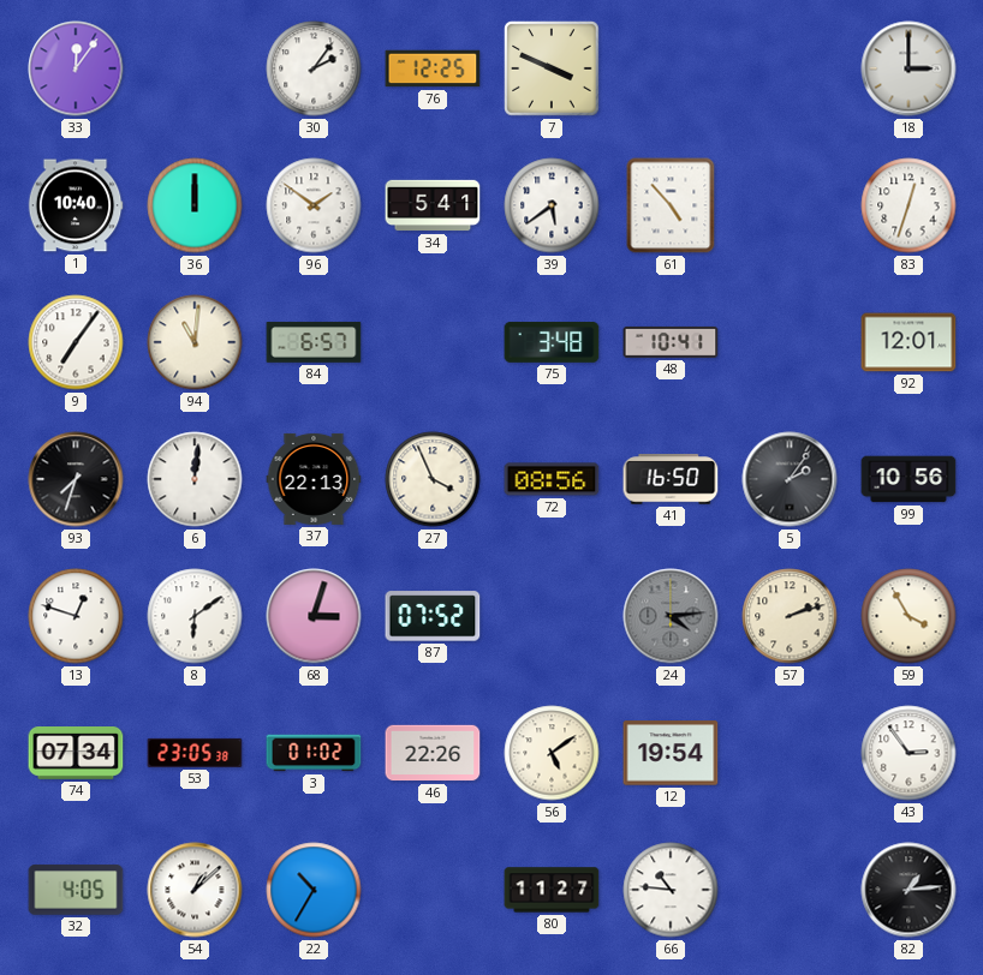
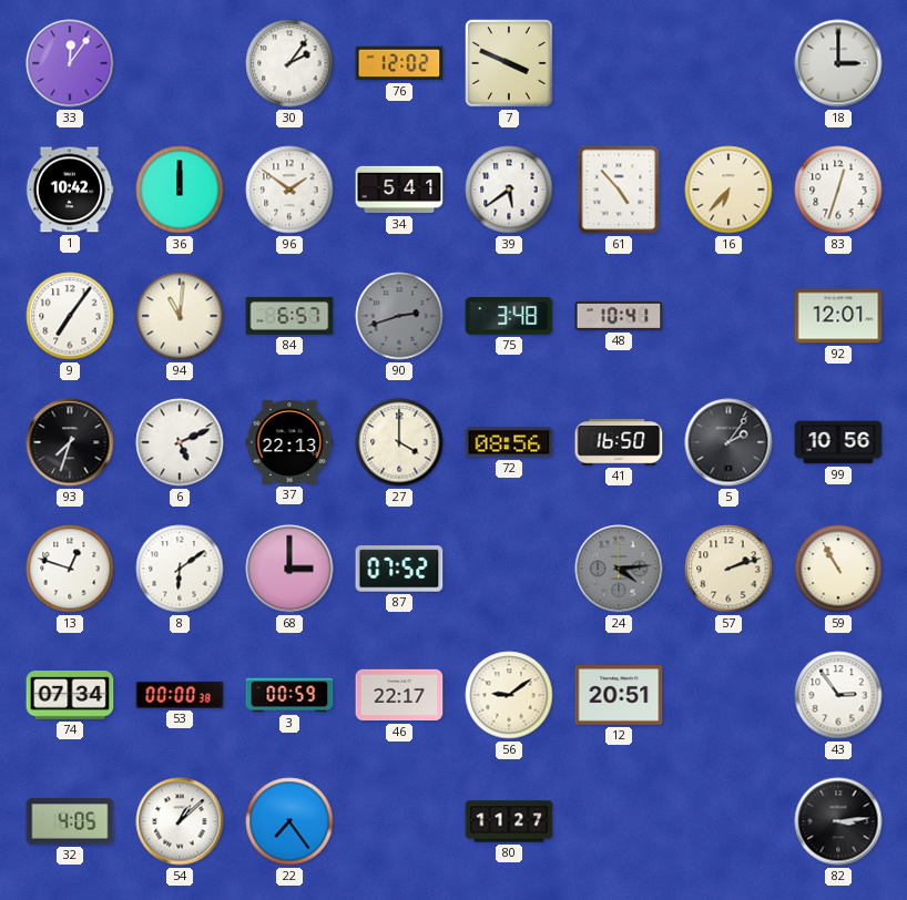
76: 12:25 -> 12:02 (399, 63)
1: 10:40 -> 10:42 (70, 190)
16: none -> 6:37 (728, 190)
90: none -> 2:42 (399, 316)
6: 12:01 -> 5:11 (180, 442)
27: 3:56 -> 4:00 (399, 442)
68: 3:03 -> 3:00 (289, 569)
59: 3:55 -> 10:55 (838, 569)
53: 23:05 -> 00:00 (180, 695)
3: 01:02 -> 00:59 (289, 695)
46: 22:26 -> 22:17 (399, 695)
56: 5:09 -> 9:09 (509, 695)
12: 19:54 -> 20:51 (619, 695)
22: 10:35 -> 7:24 (289, 821)
66: 10:46 -> none (671, 890)
82: 1:14 -> 3:14 (838, 821)
